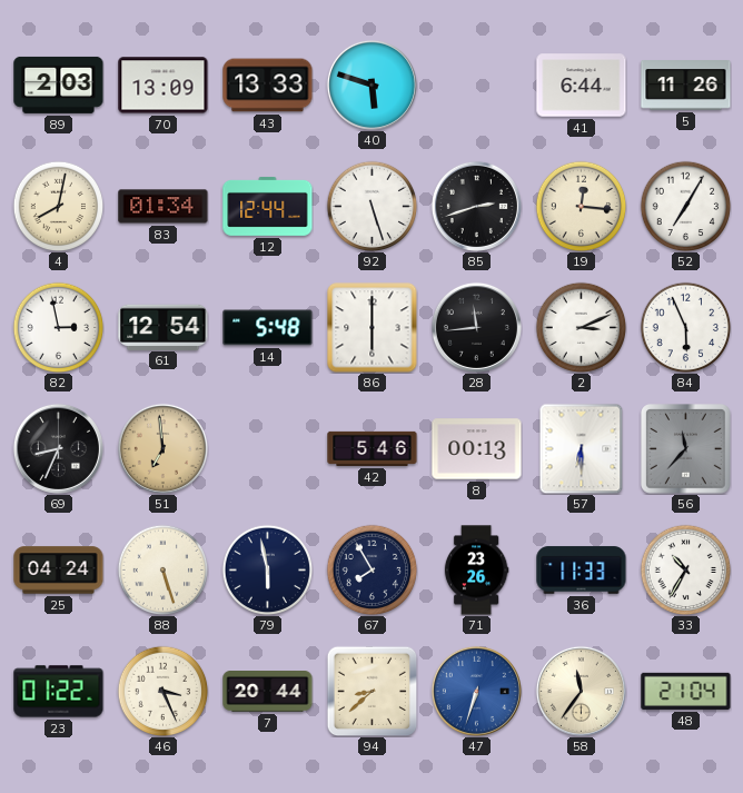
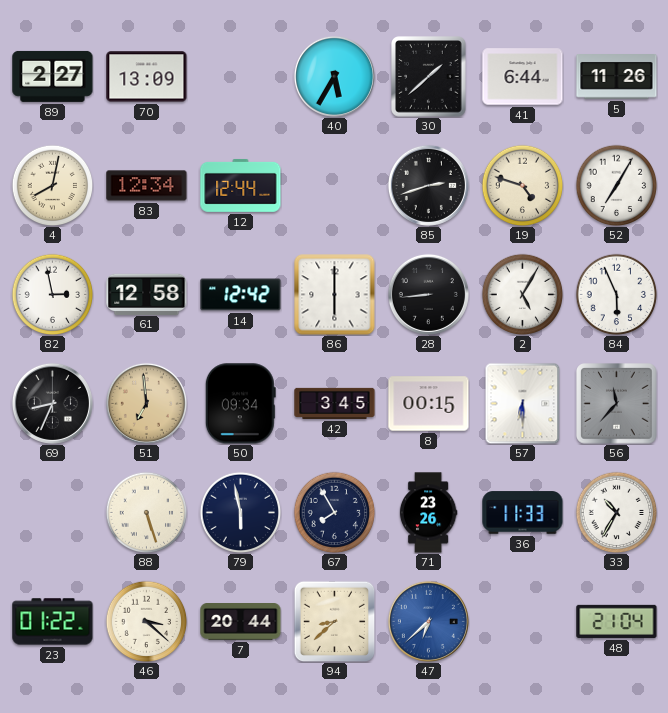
89: 2:03 -> 2:27 (53, 76)
43: 13:33 -> none (268, 86)
40: 5:48 -> 5:35 (334, 76)
30: none -> 1:38 (429, 77)
83: 01:34 -> 12:34 (147, 186)
92: 5:27 -> none (371, 206)
19: 12:16 -> 4:48 (522, 185)
61: 12:54 -> 12:58 (147, 294)
14: 5:48 -> 12:42 (241, 295)
28: 11:44 -> 8:44 (428, 294)
2: 3:11 -> 5:05 (522, 294)
50: none -> 09:34 (240, 404)
42: 5:46 -> 3:45 (335, 403)
8: 00:13 -> 00:15 (429, 404)
25: 04:24 -> none (59, 571)
46: 3:26 -> 3:22 (146, 621)
47: 6:33 -> 6:38 (428, 621)
58: 11:36 -> none (581, 691)
